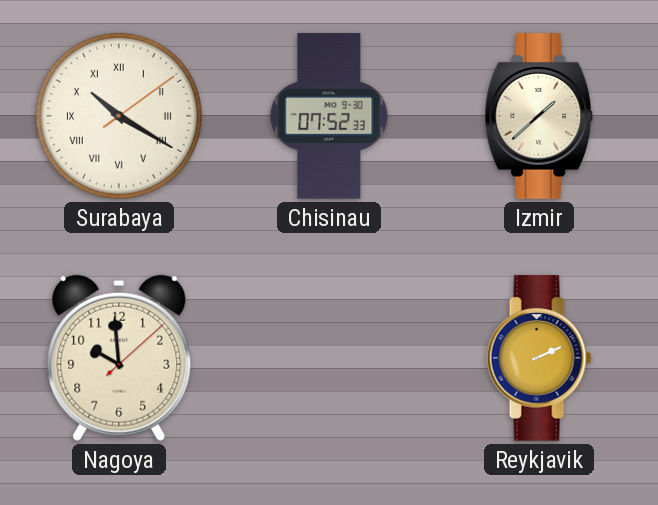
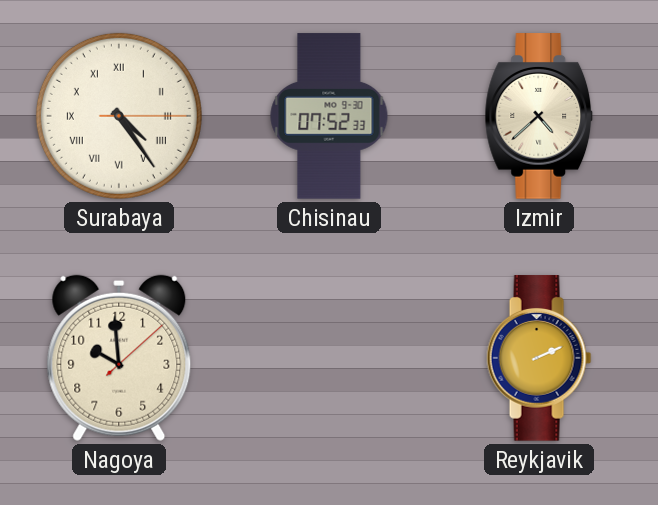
Surabaya: 10:20 -> 4:24 (119, 116)
Izmir: 1:38 -> 4:38 (539, 116)
